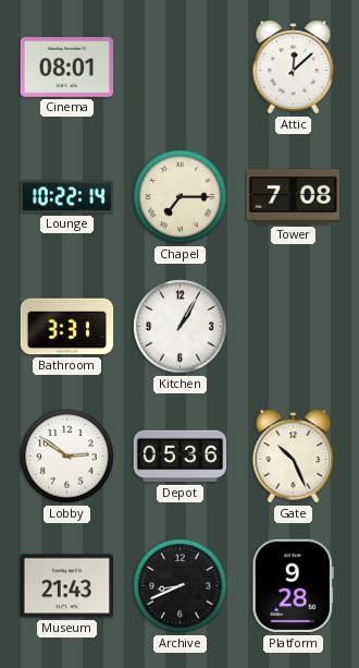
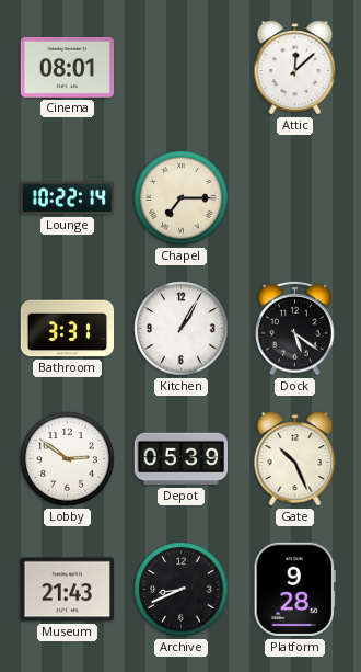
Tower: 7:08 -> none (293, 197)
Dock: none -> 5:21 (295, 328)
Depot: 05:36 -> 05:39 (182, 459)
